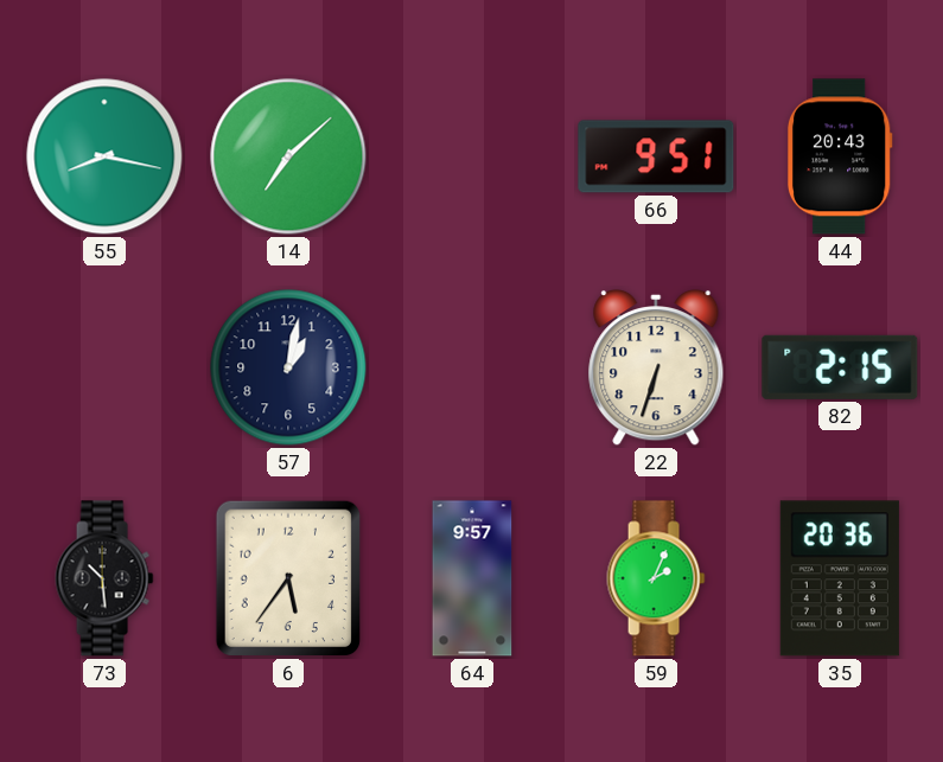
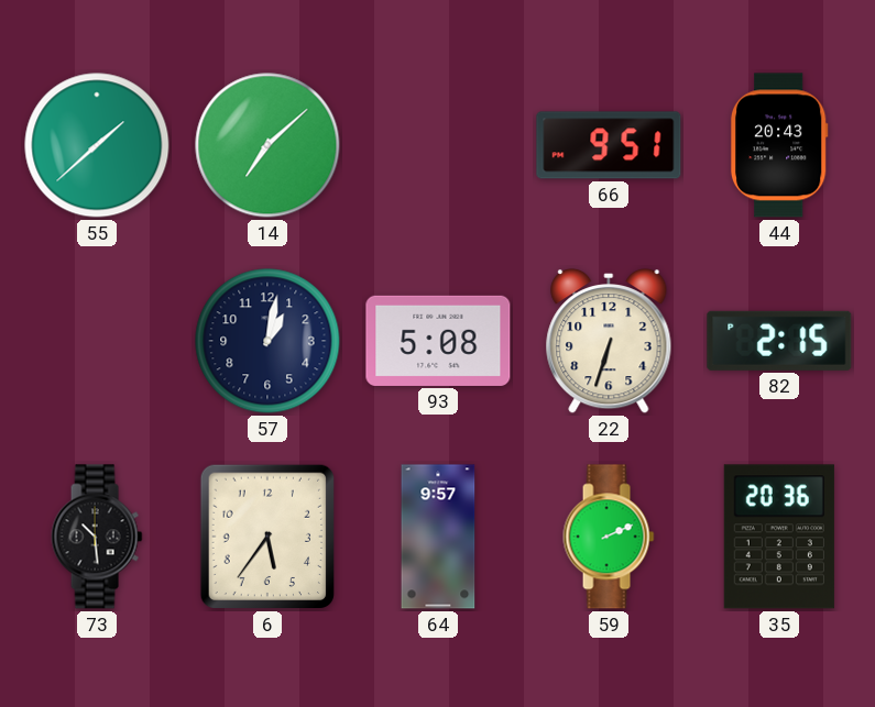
55: 8:17 -> 1:38 (97, 145)
93: none -> 5:08 (438, 341)
59: 2:04 -> 2:11 (609, 537)
